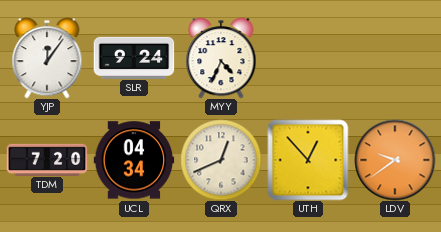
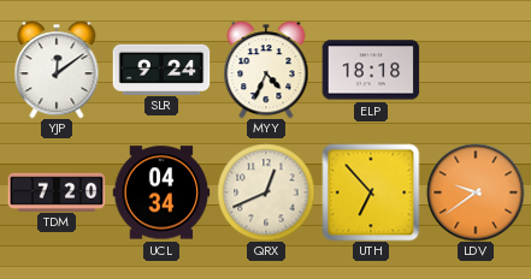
YJP: 12:06 -> 12:09 (57, 70)
ELP: none -> 18:18 (371, 70)
UTH: 12:53 -> 6:53 (371, 192)
